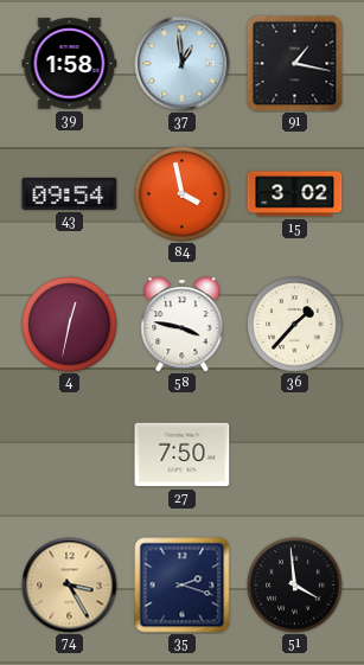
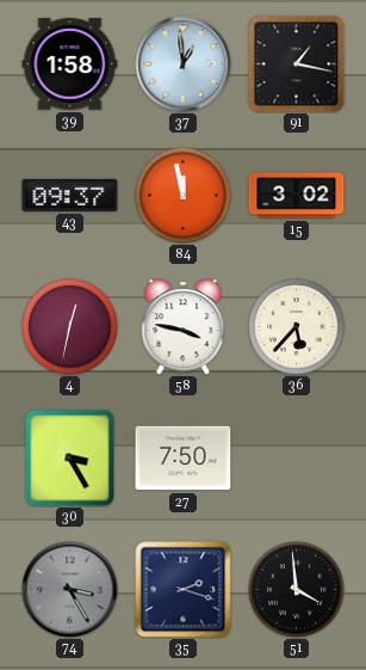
43: 09:54 -> 09:37 (70, 195)
84: 3:58 -> 11:58 (184, 196)
36: 1:37 -> 5:37 (297, 327)
30: none -> 3:25 (70, 459)
74 dial: champagne -> grey (70, 590)
